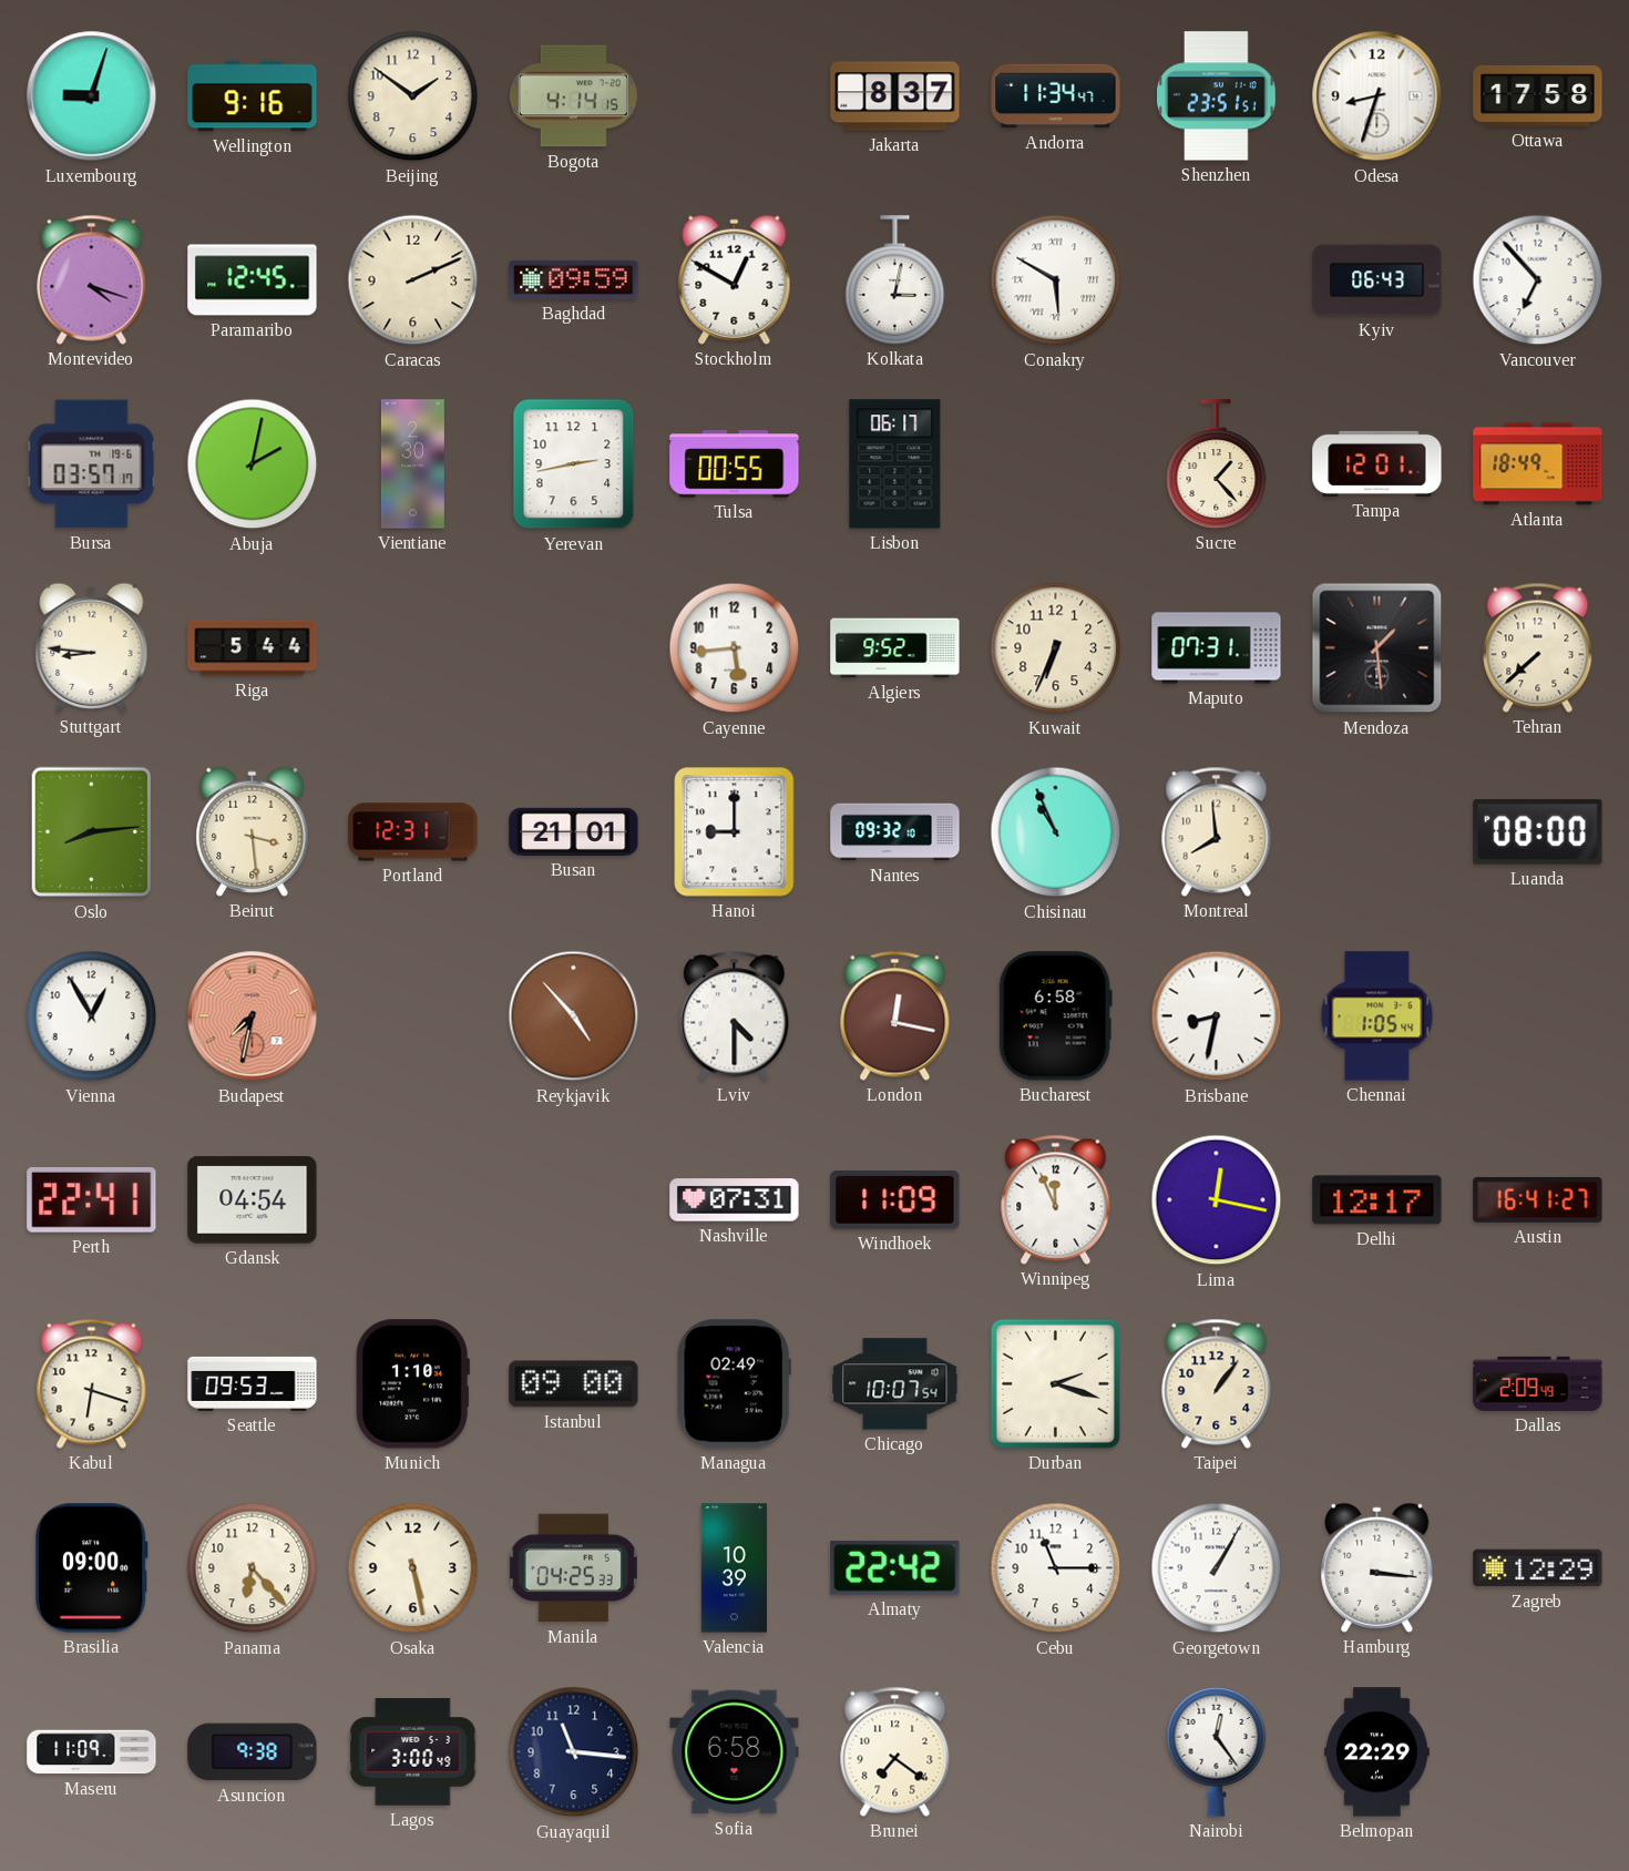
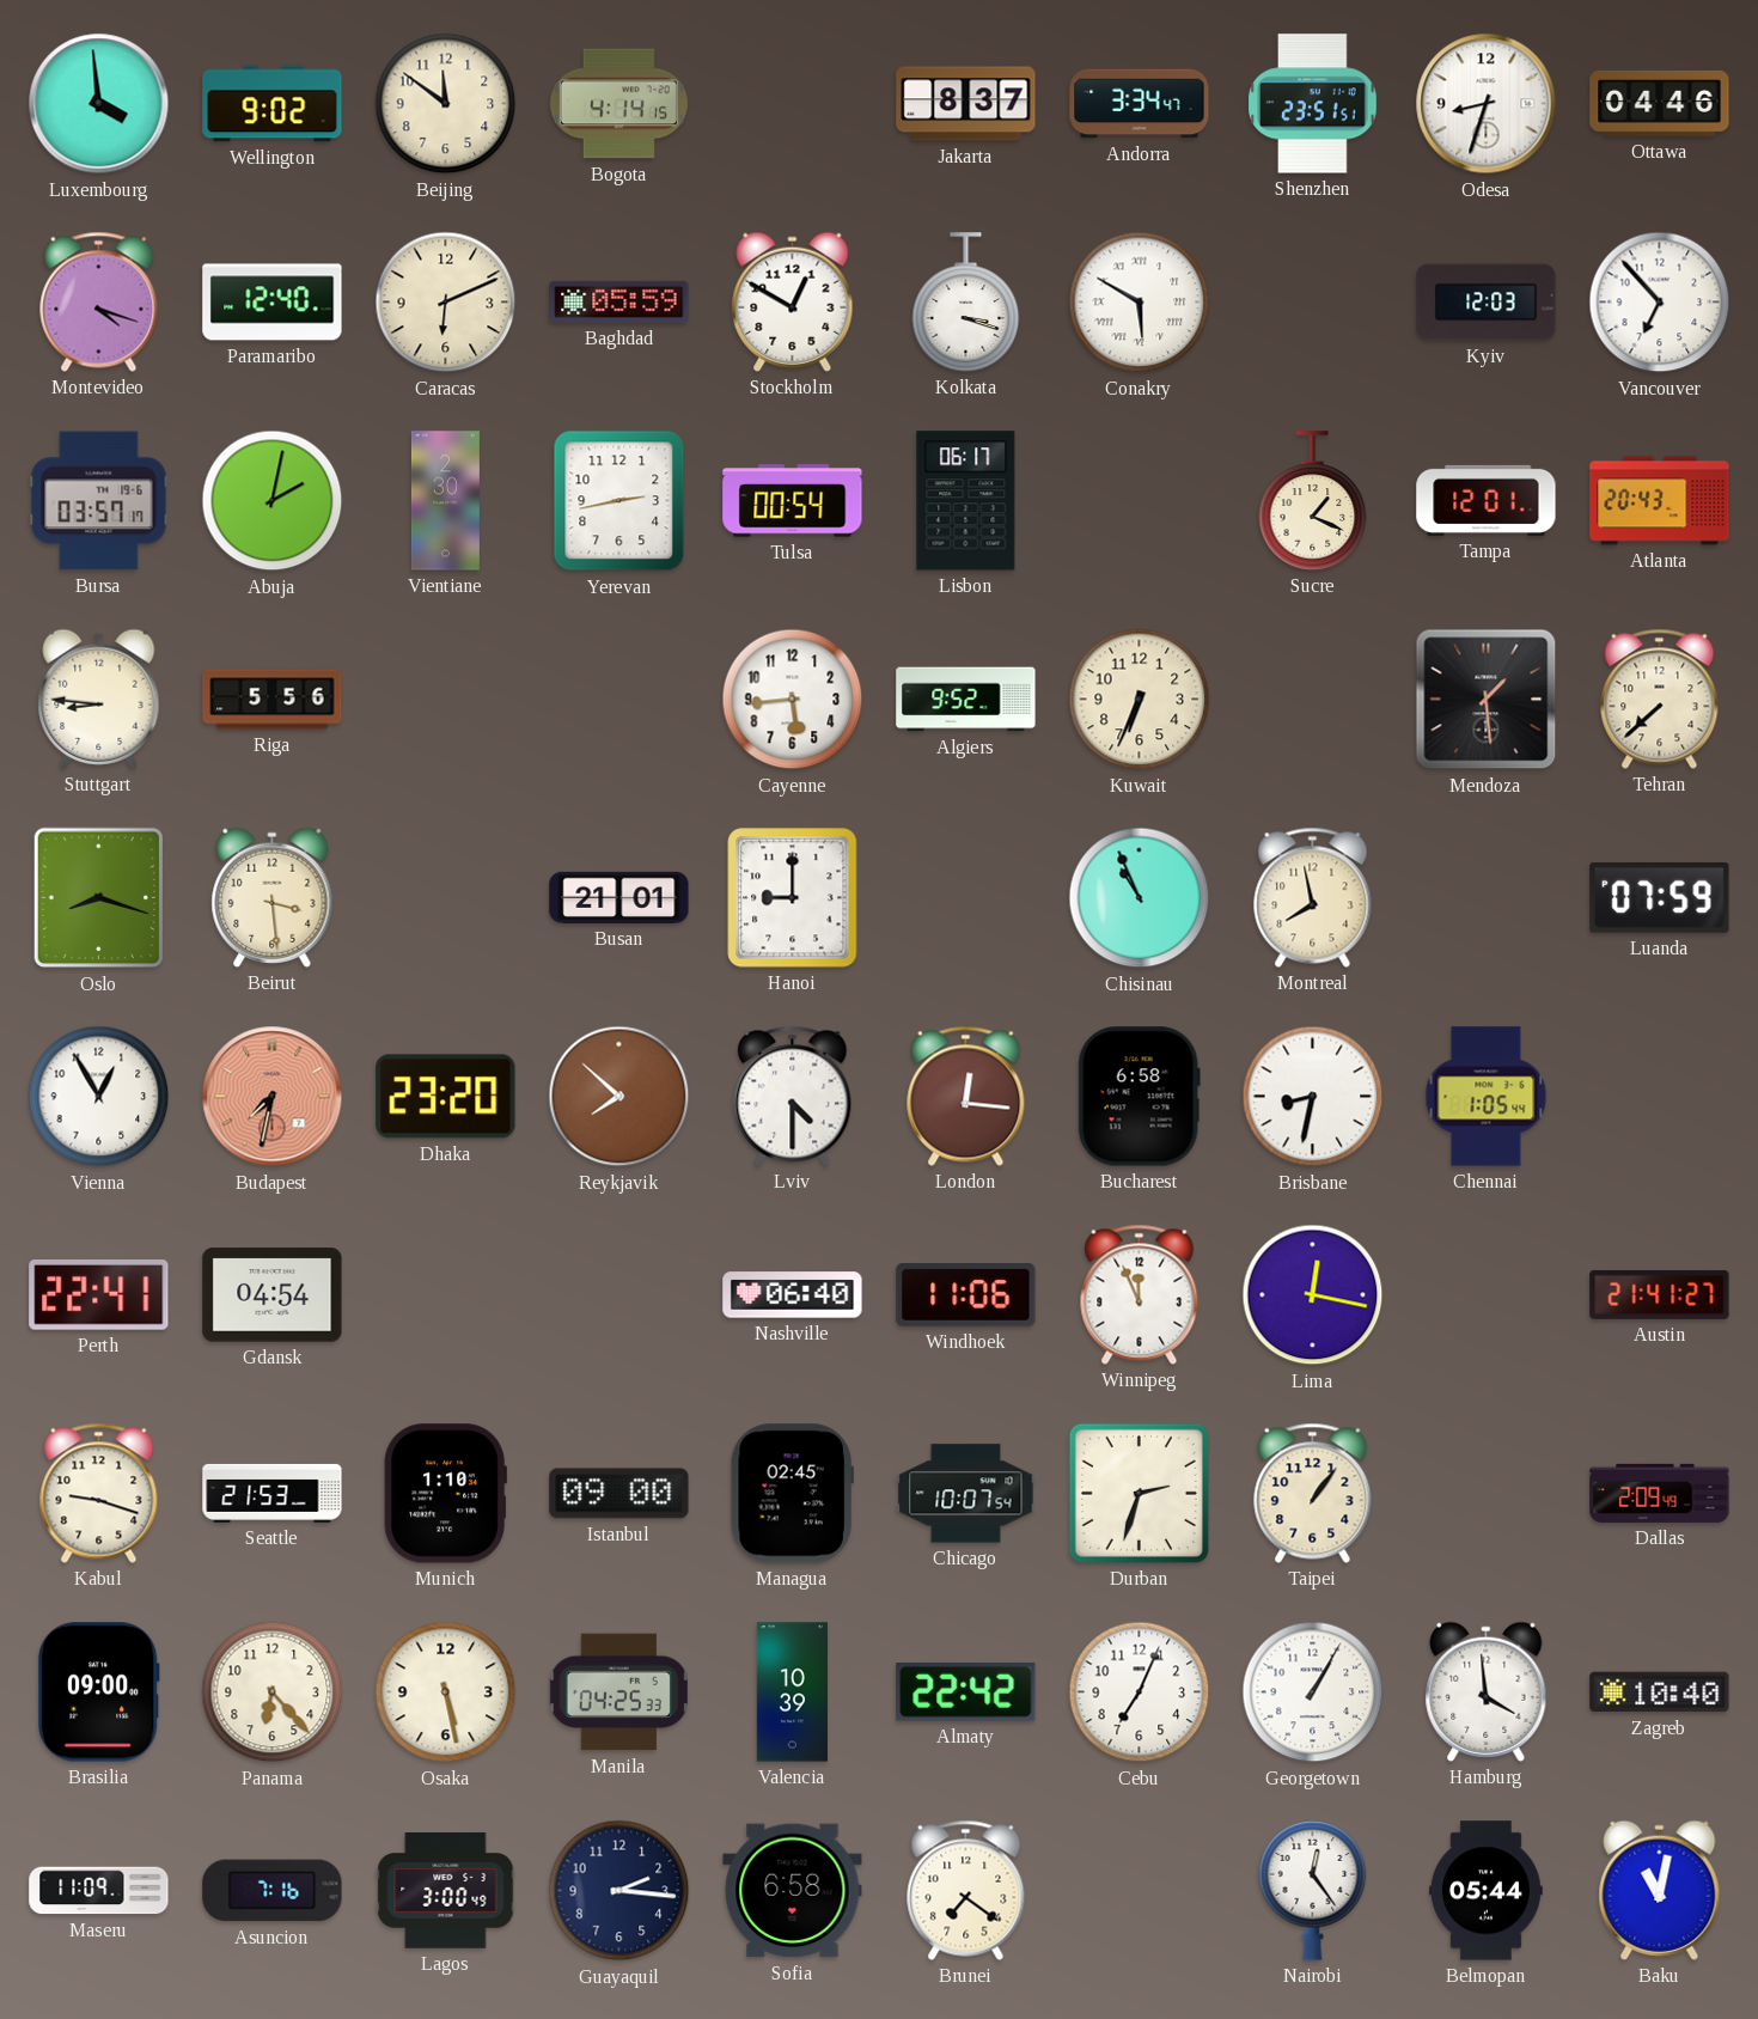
Luxembourg: 9:03 -> 3:59 (99, 104)
Wellington: 9:16 -> 9:02 (273, 104)
Beijing: 1:51 -> 11:51 (446, 104)
Andorra: 11:34 -> 3:34 (1140, 104)
Ottawa: 17:58 -> 04:46 (1660, 103)
Paramaribo: 12:45 -> 12:40 (273, 303)
Caracas: 2:11 -> 6:11 (446, 303)
Baghdad: 09:59 -> 05:59 (619, 301)
Kolkata: 3:02 -> 3:18 (966, 303)
Kyiv: 06:43 -> 12:03 (1487, 303)
Tulsa: 00:55 -> 00:54 (793, 501)
Sucre: 1:23 -> 1:19 (1313, 501)
Atlanta: 18:49 -> 20:43 (1660, 501)
Riga: 5:44 -> 5:56 (273, 700)
Maputo: 07:31 -> none (1217, 648)
Oslo: 8:14 -> 8:18 (99, 898)
Portland: 12:31 -> none (413, 832)
Nantes: 09:32 -> none (895, 832)
Montreal: 7:59 -> 7:58 (1313, 897)
Luanda: 08:00 -> 07:59 (1660, 897)
Dhaka: none -> 23:20 (446, 1097)
Reykjavik: 4:53 -> 7:52 (619, 1097)
London: 12:17 -> 12:16 (966, 1096)
Nashville: 07:31 -> 06:40 (793, 1295)
Windhoek: 11:09 -> 11:06 (966, 1295)
Delhi: 12:17 -> none (1377, 1200)
Austin: 16:41 -> 21:41 (1660, 1294)
Kabul: 6:18 -> 9:18 (99, 1493)
Seattle: 09:53 -> 21:53 (273, 1493)
Managua: 02:49 -> 02:45 (792, 1494)
Durban: 2:18 -> 2:33 (1139, 1493)
Cebu: 11:15 -> 7:04 (1140, 1692)
Hamburg: 3:16 -> 3:59 (1487, 1691)
Zagreb: 12:29 -> 10:40 (1660, 1692)
Asuncion: 9:38 -> 7:16 (273, 1891)
Guayaquil: 11:16 -> 2:16 (619, 1891)
Belmopan: 22:29 -> 05:44 (1487, 1891)
Baku: none -> 11:02 (1660, 1890)
